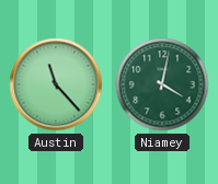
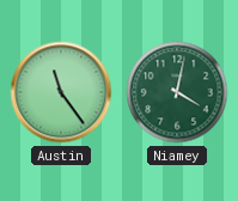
Austin: 11:23 -> 11:24 (61, 92)
